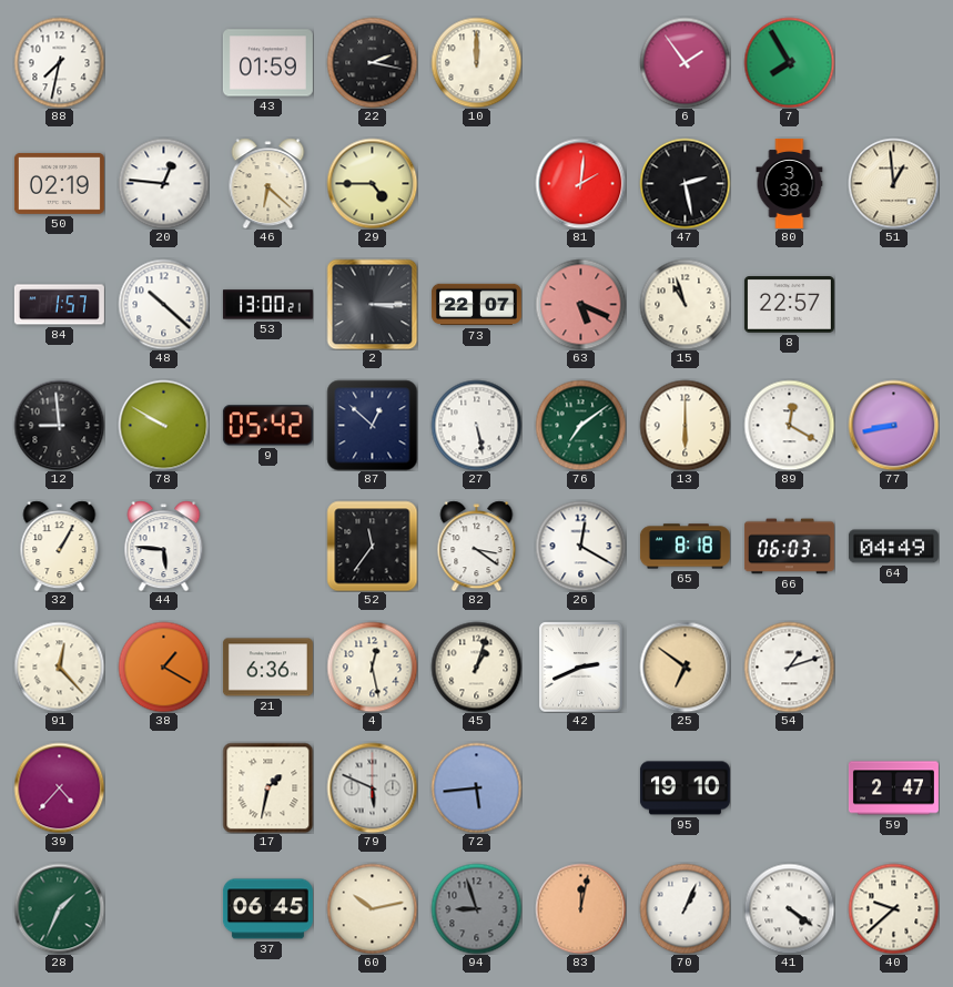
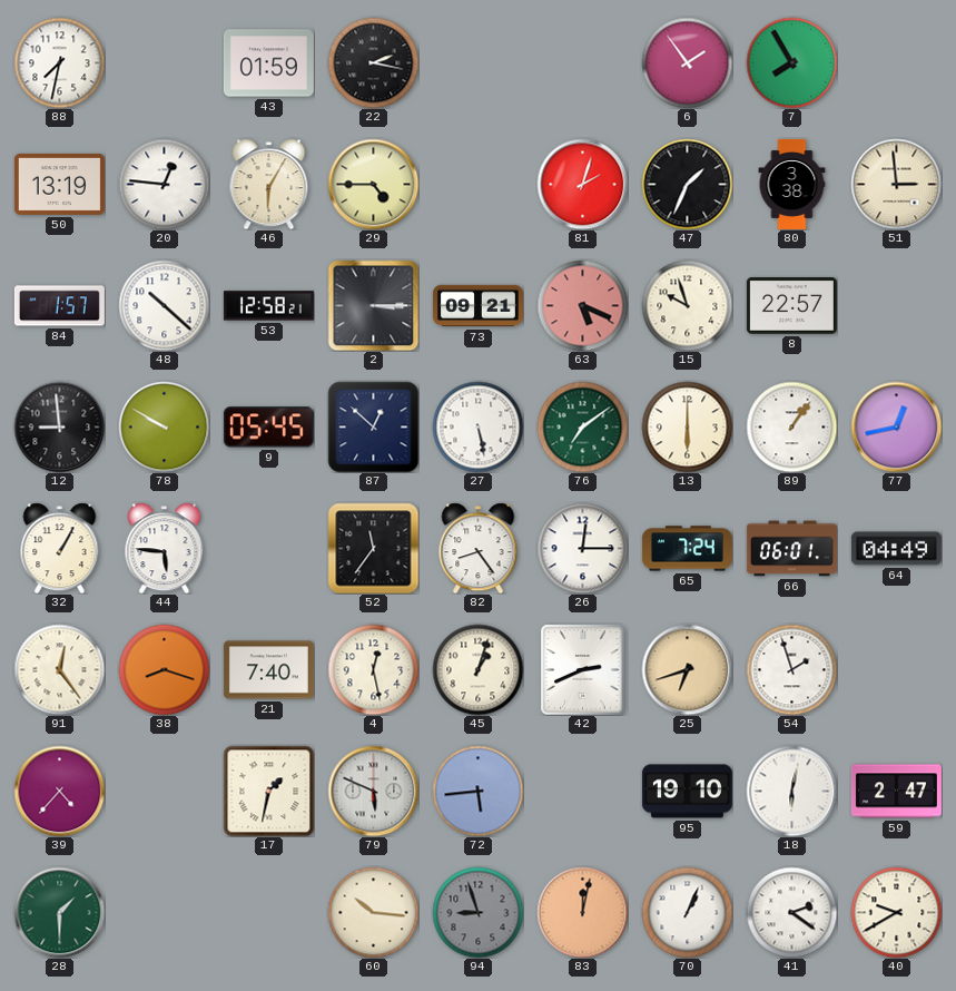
10: 12:00 -> none (476, 62)
50: 02:19 -> 13:19 (59, 184)
46: 6:22 -> 6:05 (269, 184)
81: 2:01 -> 2:03 (582, 184)
47: 2:28 -> 1:34 (687, 184)
51: 12:59 -> 2:59 (896, 184)
53: 13:00 -> 12:58 (268, 306)
73: 22:07 -> 09:21 (477, 306)
15: 10:57 -> 9:57 (687, 305)
9: 05:42 -> 05:45 (268, 428)
89: 12:20 -> 1:06 (791, 426)
77: 8:43 -> 12:43 (896, 426)
82: 3:21 -> 8:24 (479, 548)
26: 12:20 -> 12:15 (582, 548)
65: 8:18 -> 7:24 (687, 549)
66: 06:03 -> 06:01 (791, 549)
91: 12:23 -> 12:24 (59, 669)
38: 1:20 -> 8:18 (164, 669)
21: 6:36 -> 7:40 (268, 670)
25: 6:51 -> 6:42 (687, 669)
54: 1:12 -> 1:57 (791, 669)
18: none -> 6:02 (791, 791)
28: 1:34 -> 1:30 (59, 912)
37: 06:45 -> none (267, 909)
60: 10:13 -> 10:16 (373, 912)
41: 4:21 -> 2:21 (791, 912)
40: 9:38 -> 9:40 (896, 912)
